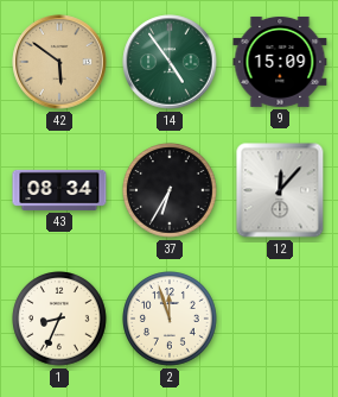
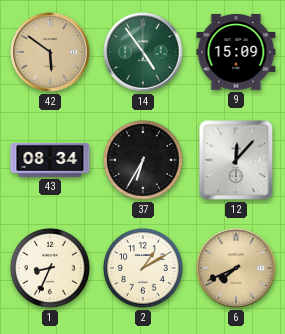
2: 11:57 -> 1:10 (144, 269)
6: none -> 7:41 (236, 268)
